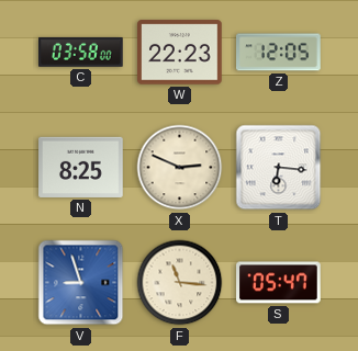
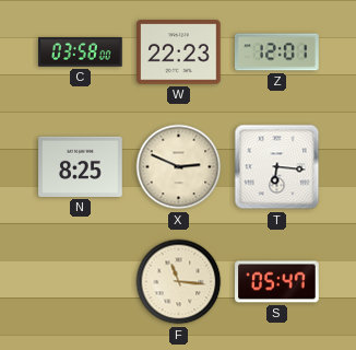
Z: 12:05 -> 12:01 (277, 52)
V: 8:57 -> none (81, 283)
